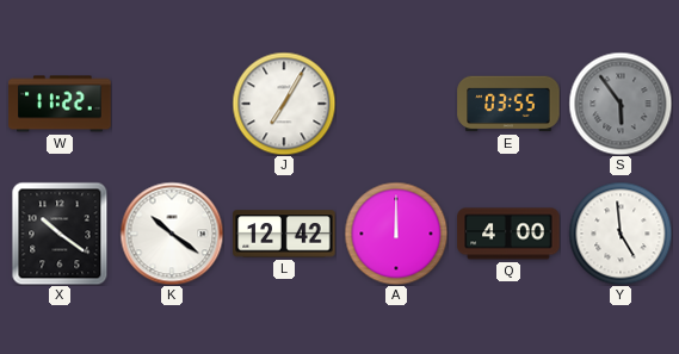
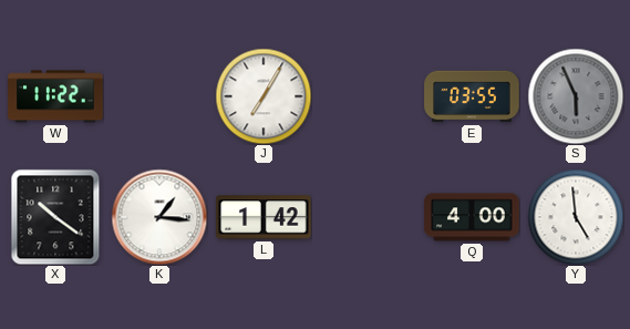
S: 5:54 -> 5:56 (576, 96)
K: 10:21 -> 1:16 (159, 217)
L: 12:42 -> 1:42 (264, 217)
A: 12:00 -> none (396, 234)
